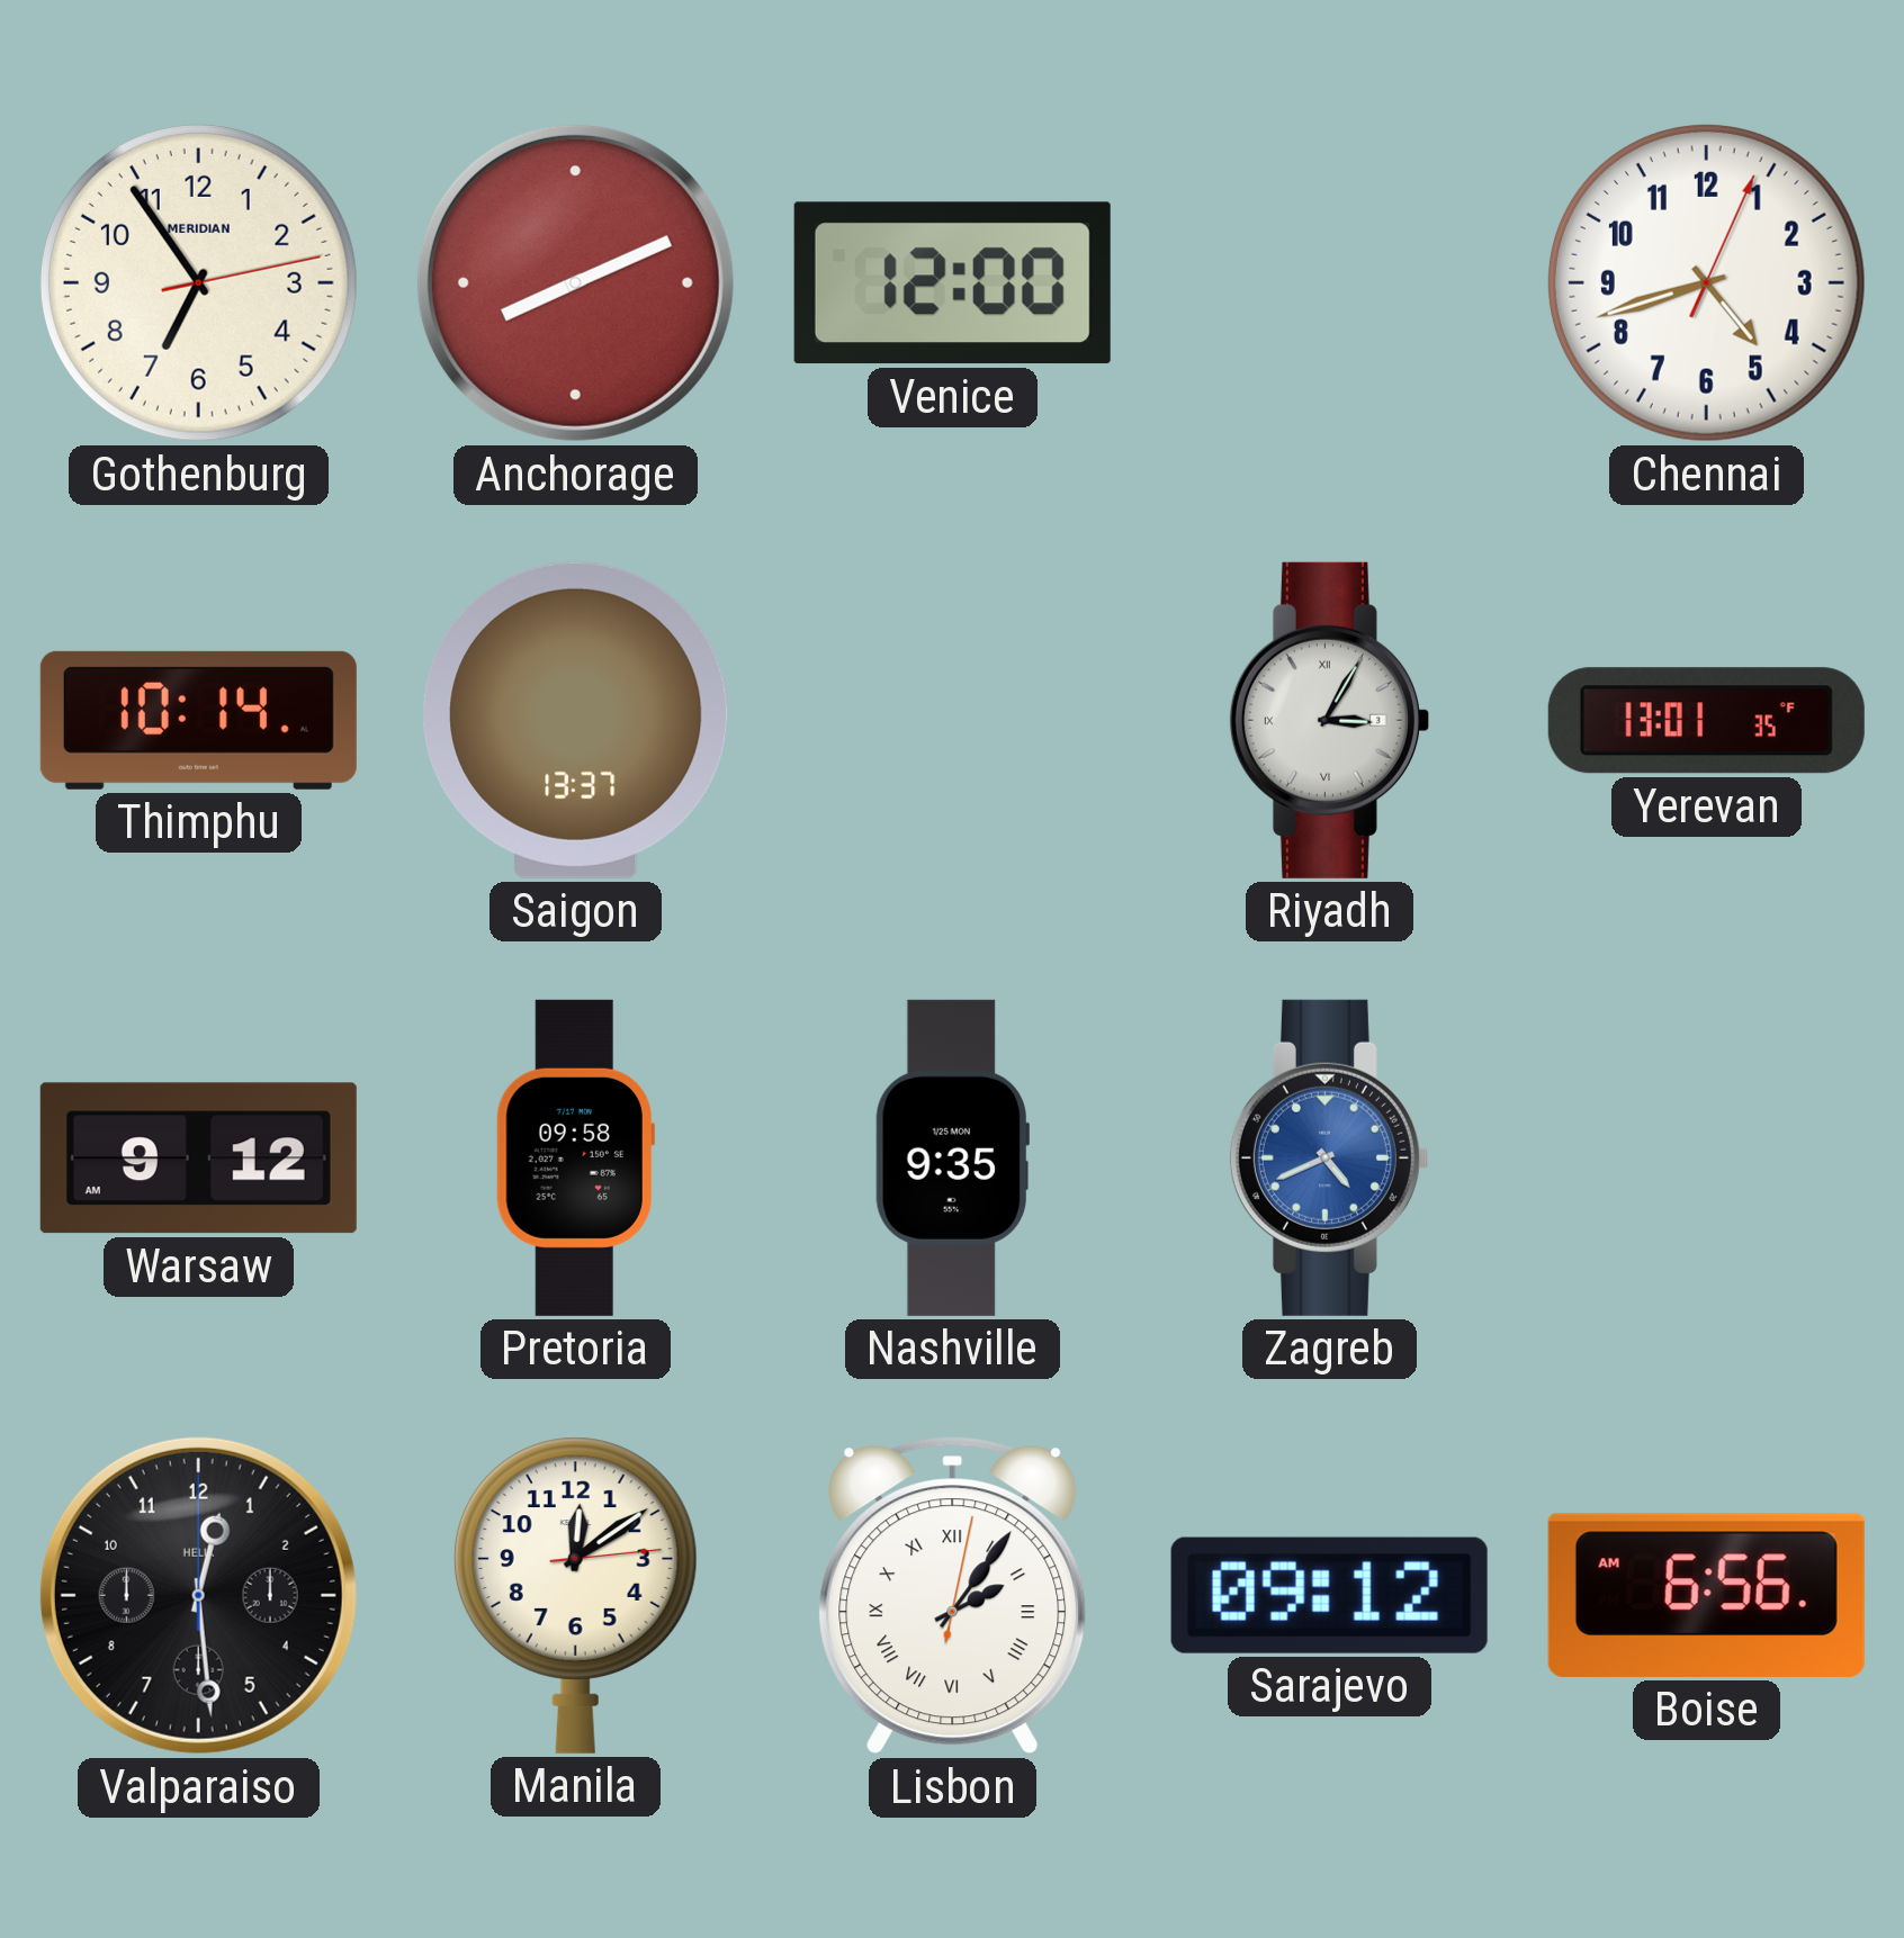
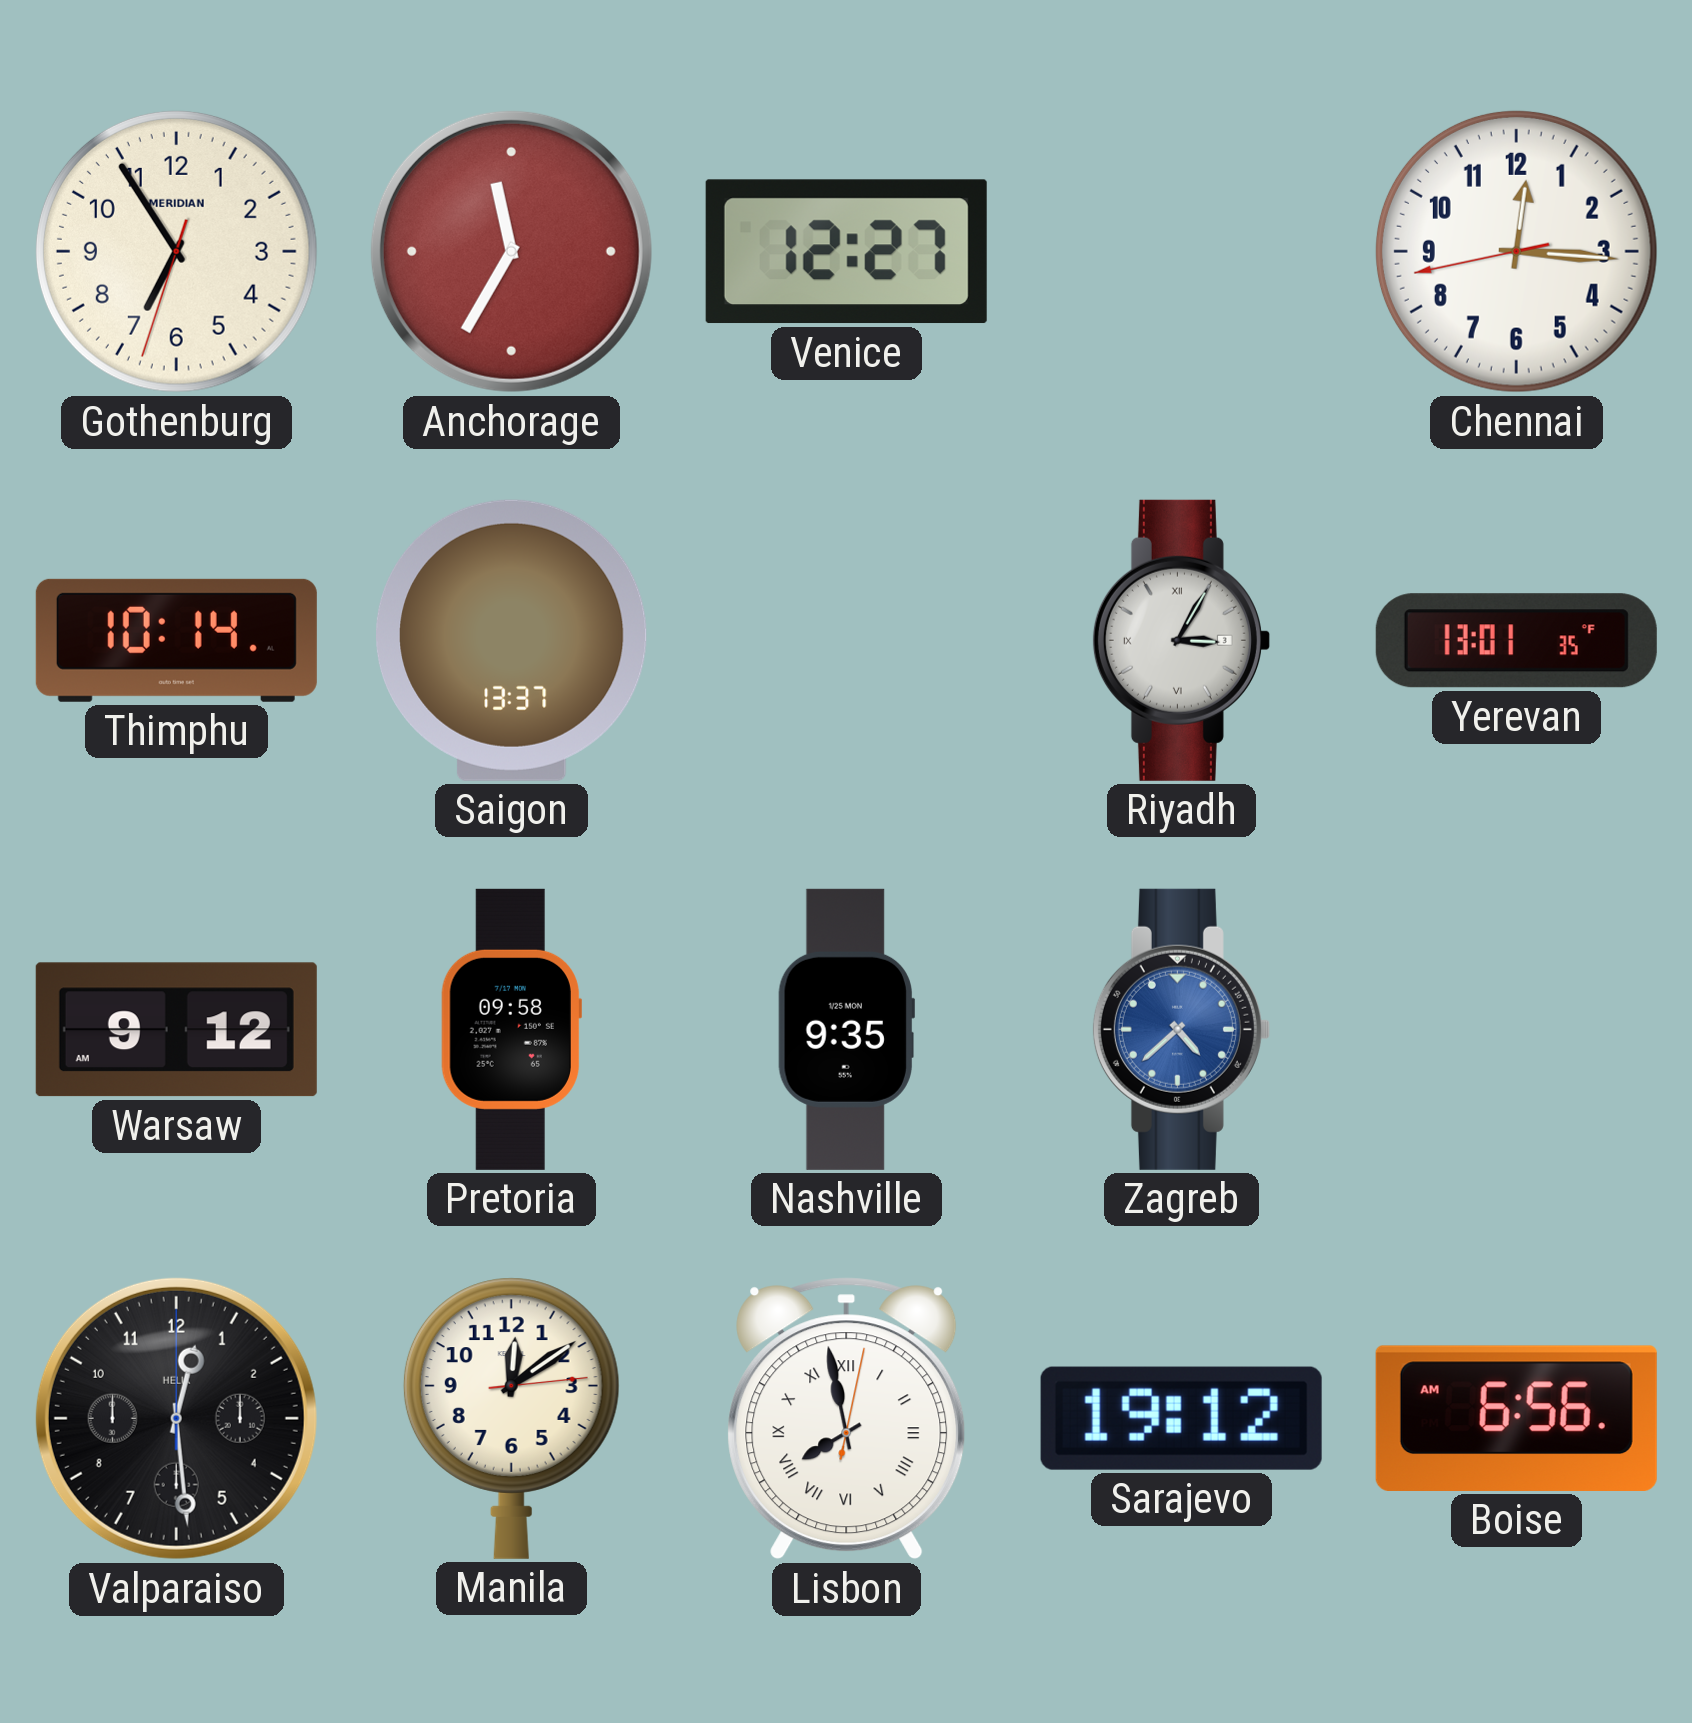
Gothenburg: 6:54:13 -> 6:54:33 (176, 251)
Anchorage: 8:11 -> 11:35 (511, 251)
Venice: 12:00 -> 12:27 (846, 252)
Chennai: 4:42 -> 12:15 (1516, 251)
Zagreb: 4:41 -> 4:38 (1181, 1029)
Lisbon: 2:06 -> 7:58 (847, 1419)
Sarajevo: 09:12 -> 19:12 (1181, 1418)
